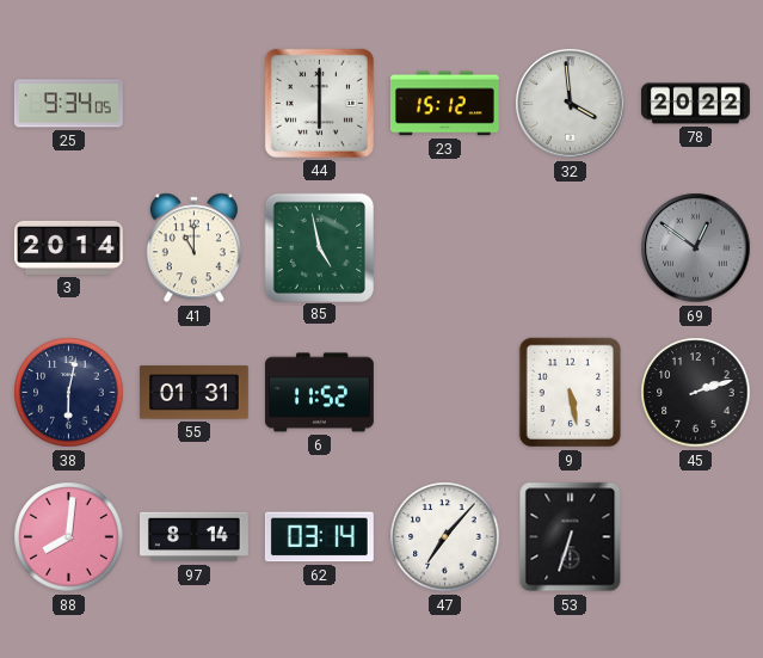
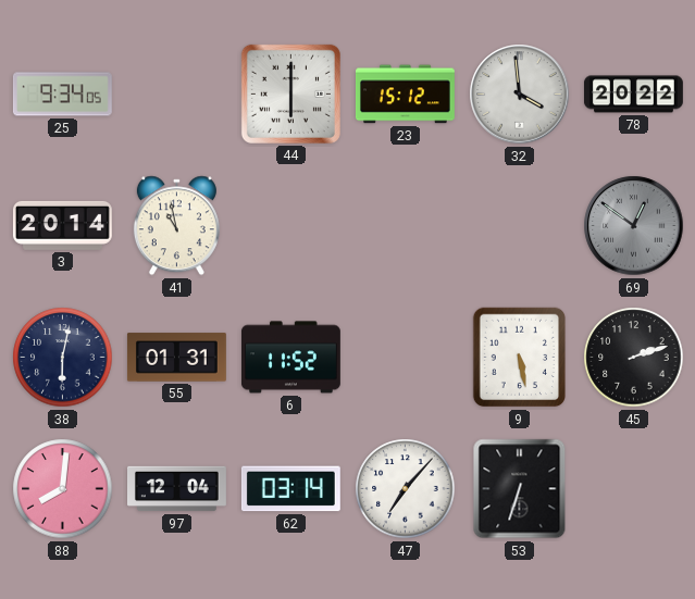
41: 11:00 -> 10:58 (176, 226)
85: 4:58 -> none (319, 247)
97: 8:14 -> 12:04 (177, 489)
